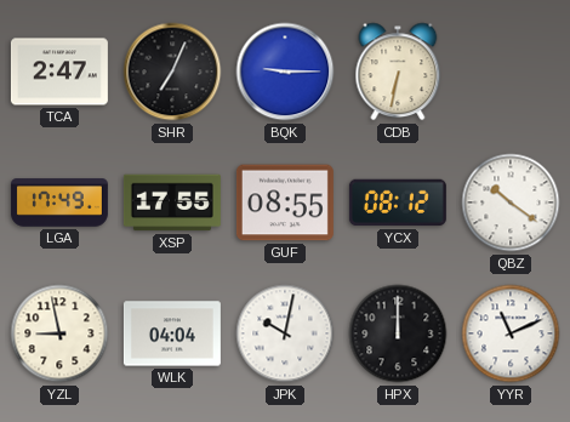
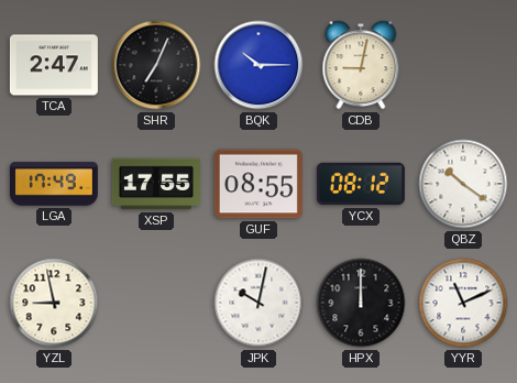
BQK: 9:15 -> 10:15 (258, 65)
CDB: 6:32 -> 9:02 (361, 65)
WLK: 04:04 -> none (172, 333)
